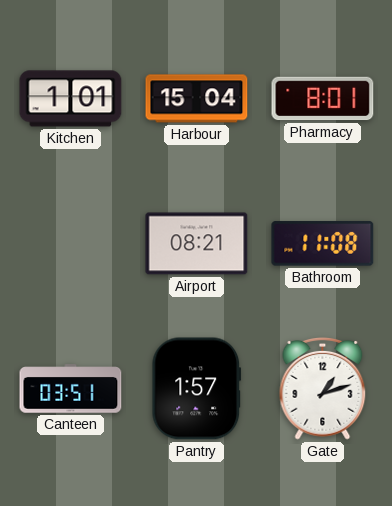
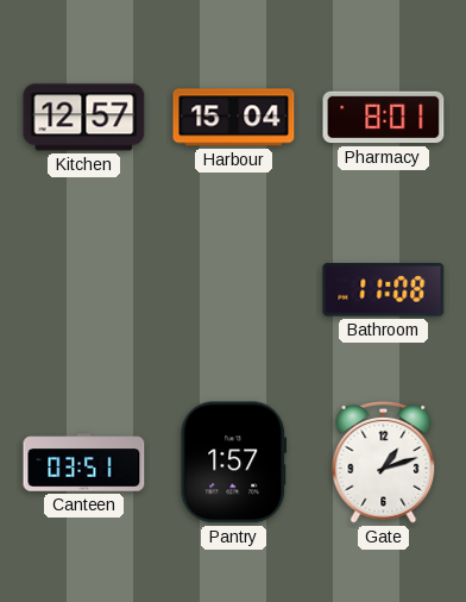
Kitchen: 1:01 -> 12:57 (84, 118)
Airport: 08:21 -> none (197, 244)
